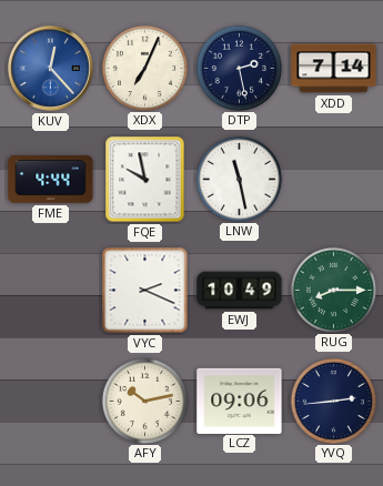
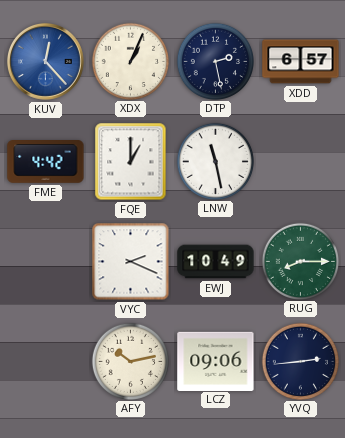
XDX: 7:04 -> 1:04 (130, 61)
XDD: 7:14 -> 6:57 (301, 62)
FME: 4:44 -> 4:42 (46, 162)
FQE: 9:58 -> 1:00 (131, 162)
